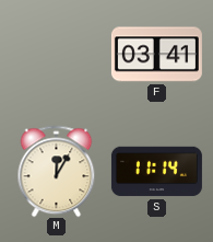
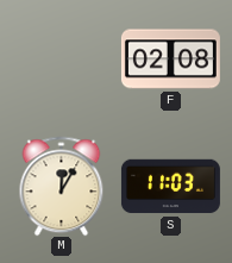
F: 03:41 -> 02:08 (170, 60)
S: 11:14 -> 11:03 (170, 187)
